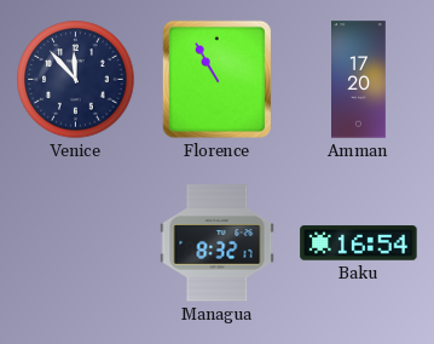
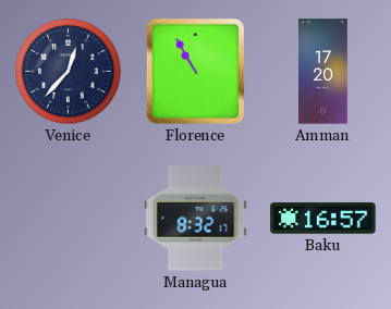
Venice: 11:53 -> 12:37 (69, 72)
Baku: 16:54 -> 16:57 (323, 219)
